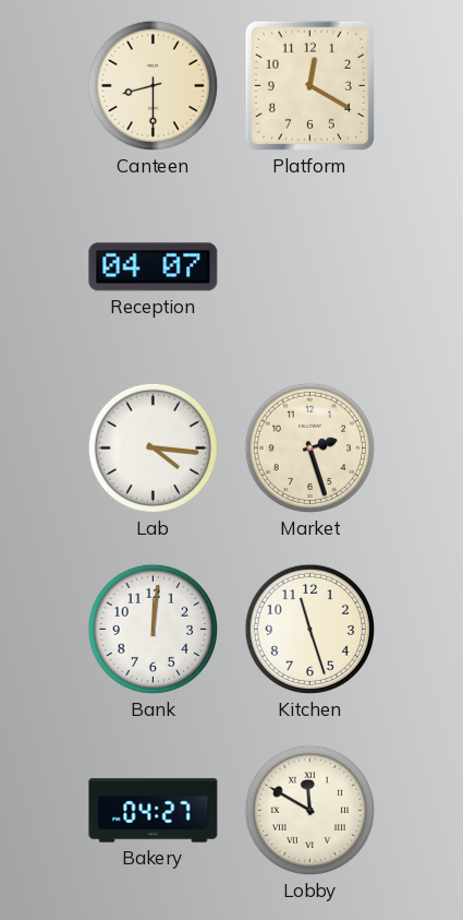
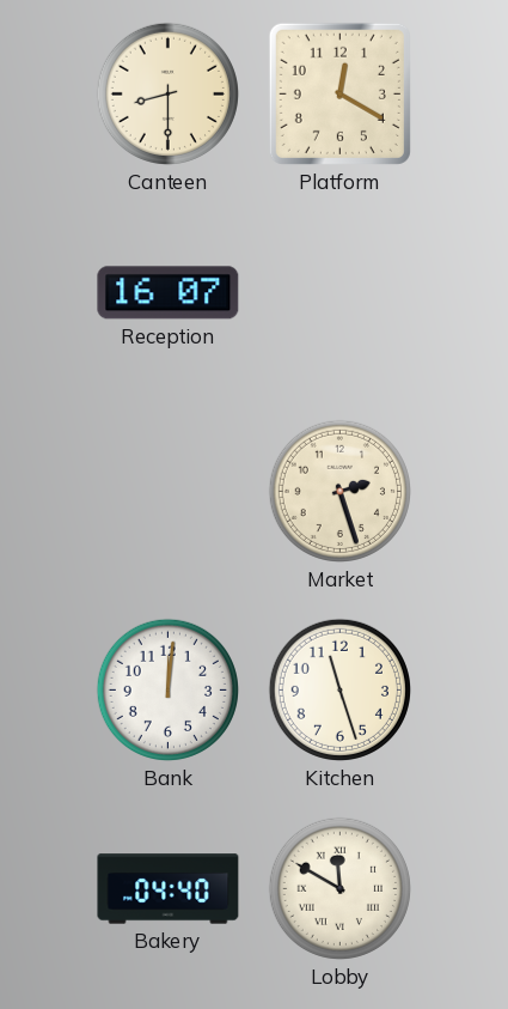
Reception: 04:07 -> 16:07 (169, 293)
Lab: 4:16 -> none (153, 447)
Bakery: 04:27 -> 04:40 (169, 889)
